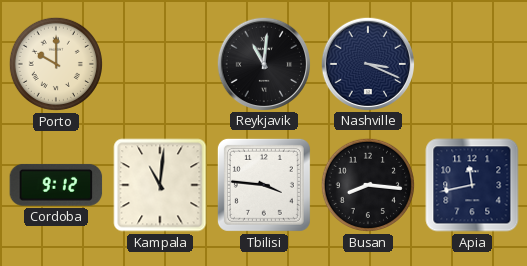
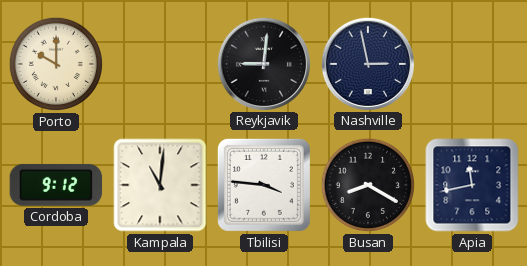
Reykjavik: 11:01 -> 9:01 (263, 63)
Nashville: 3:19 -> 2:58 (367, 63)
Busan: 8:16 -> 8:20 (368, 185)
